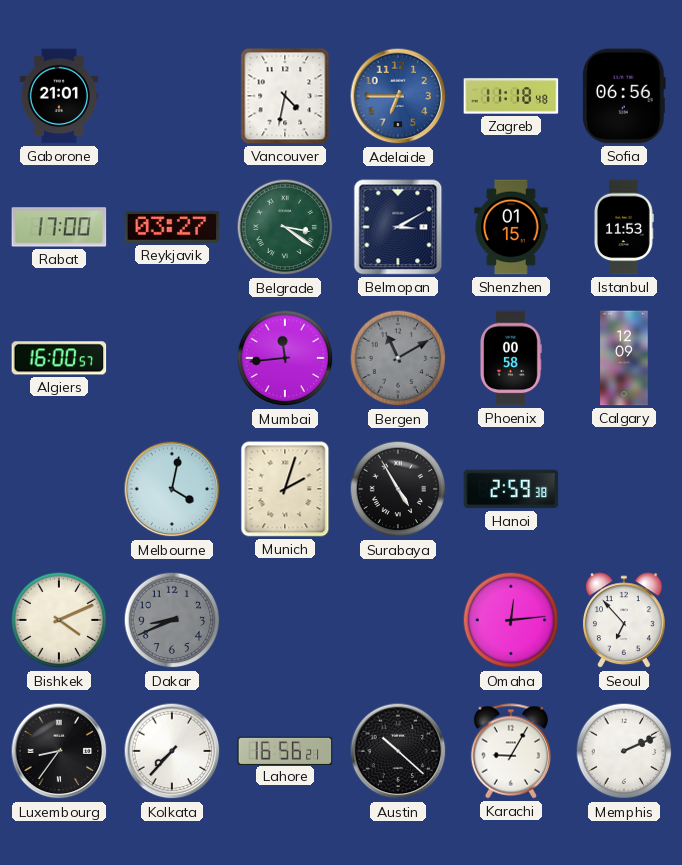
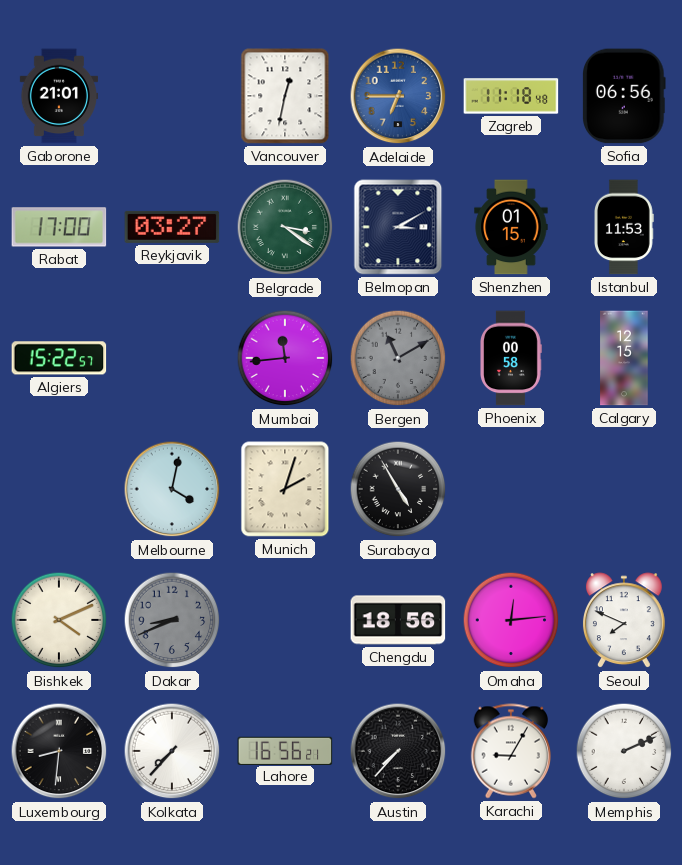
Vancouver: 4:32 -> 12:32 (285, 96)
Algiers: 16:00 -> 15:22 (59, 358)
Calgary: 12:09 -> 12:15 (624, 358)
Hanoi: 2:59 -> none (511, 489)
Chengdu: none -> 18:56 (398, 620)
Seoul: 6:53 -> 7:49 (624, 621)
Luxembourg: 8:36 -> 8:31 (59, 751)
Austin: 10:22 -> 7:37 (398, 751)
